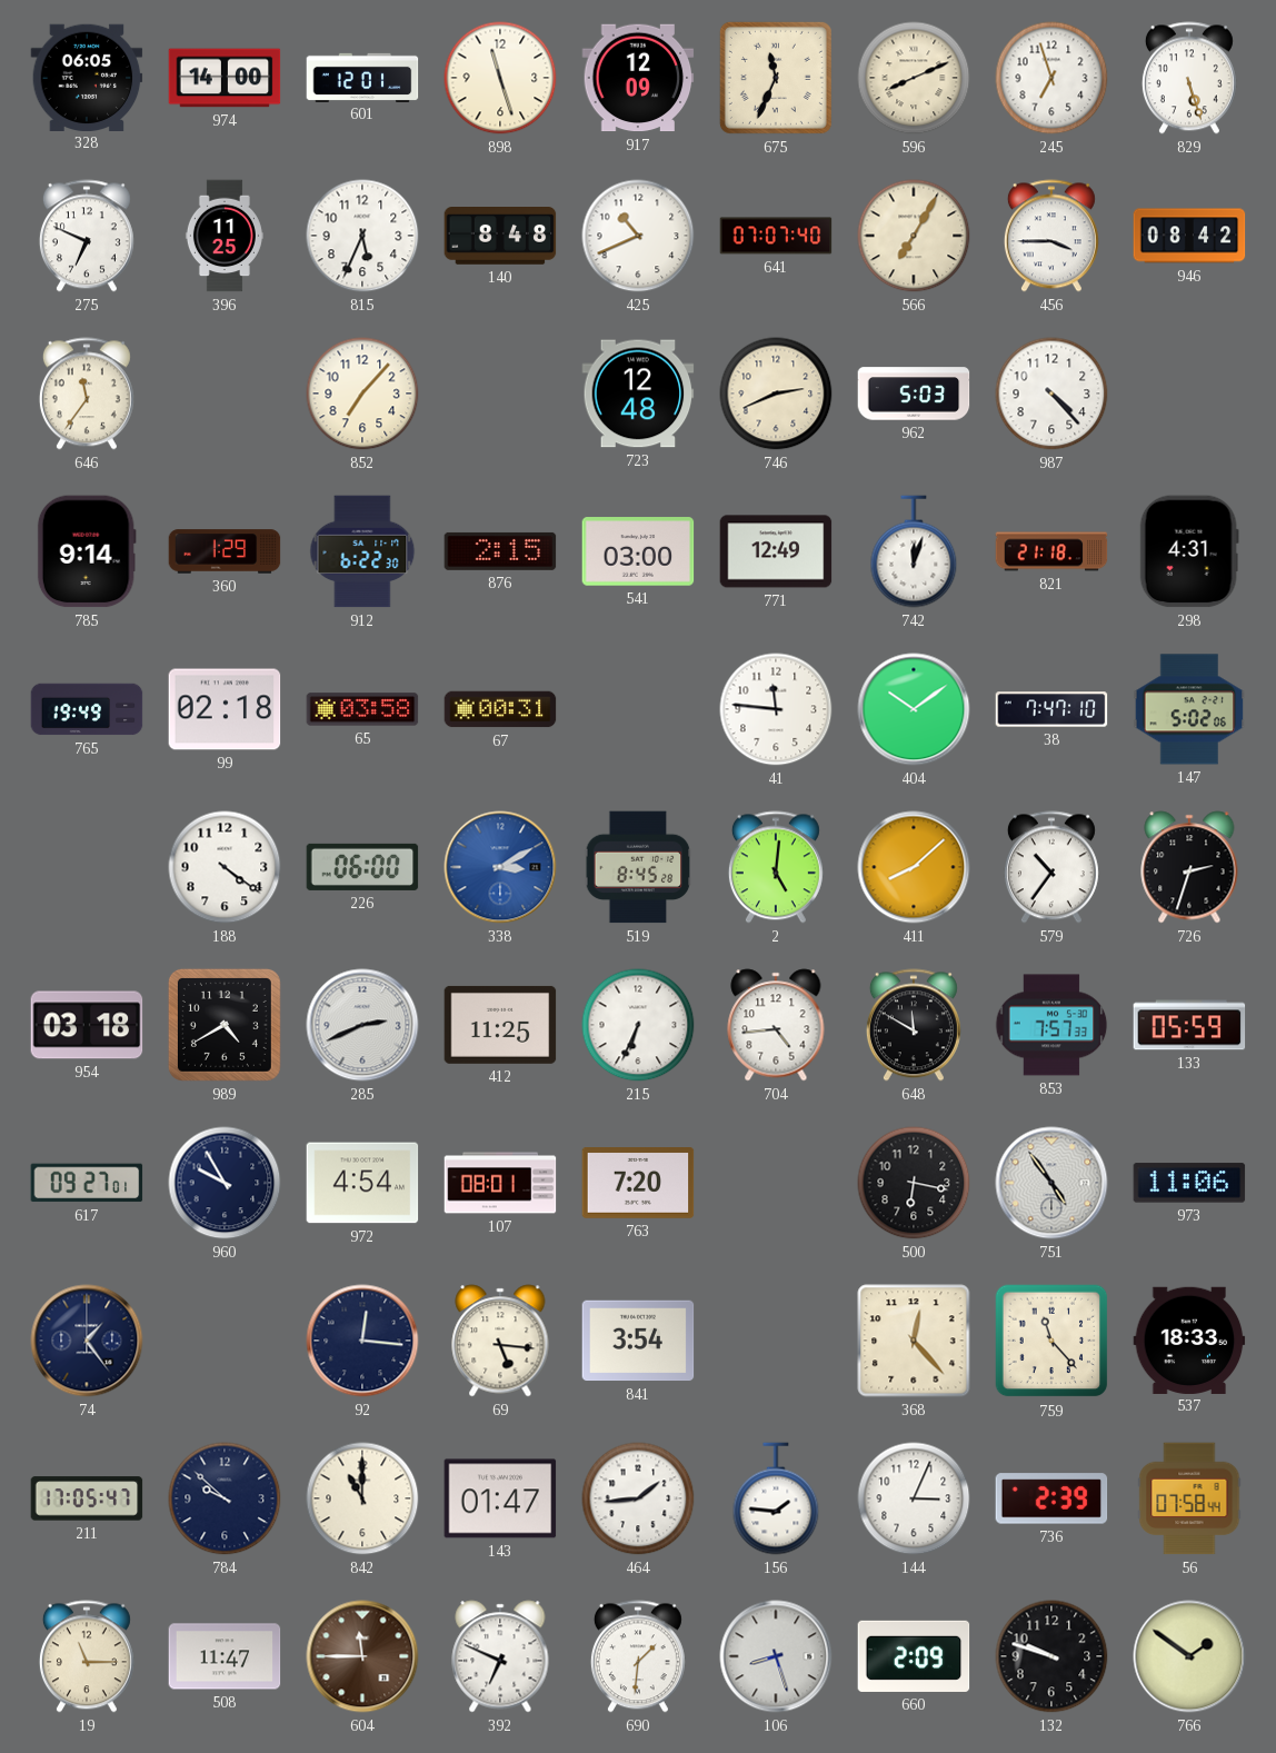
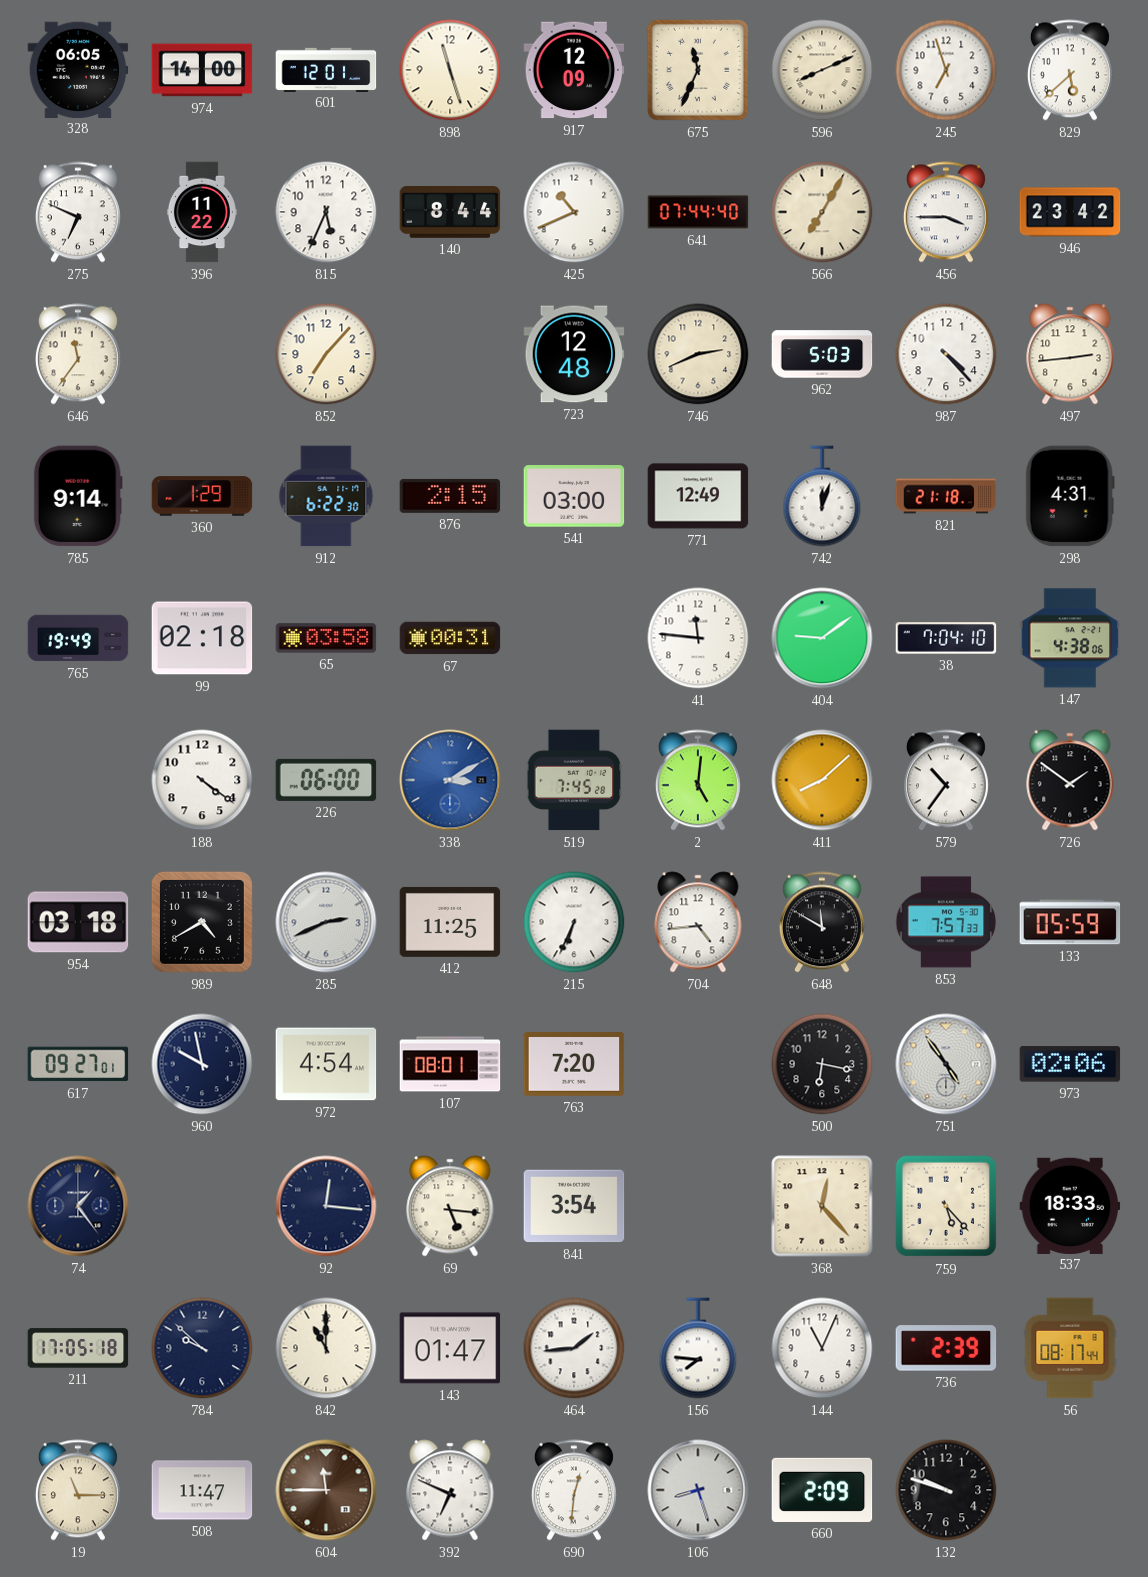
829: 5:27 -> 5:38 (1070, 70)
396: 11:25 -> 11:22 (202, 212)
140: 8:48 -> 8:44 (450, 212)
641: 07:07 -> 07:44 (698, 212)
946: 08:42 -> 23:42 (1070, 212)
497: none -> 2:44 (1070, 354)
404: 10:09 -> 9:09 (822, 638)
38: 7:47 -> 7:04 (946, 638)
147: 5:02 -> 4:38 (1070, 638)
519: 8:45 -> 7:45 (574, 780)
726: 2:33 -> 1:51 (1070, 780)
960: 9:55 -> 9:58 (202, 1064)
973: 11:06 -> 02:06 (1070, 1064)
759: 11:23 -> 5:23 (946, 1206)
211: 17:05:47 -> 17:05:18 (78, 1348)
156: 1:46 -> 7:46 (698, 1348)
144: 3:04 -> 11:04 (822, 1348)
56: 07:58 -> 08:17 (1070, 1348)
690: 1:31 -> 12:31 (574, 1490)
766: 1:51 -> none (1189, 1656)
